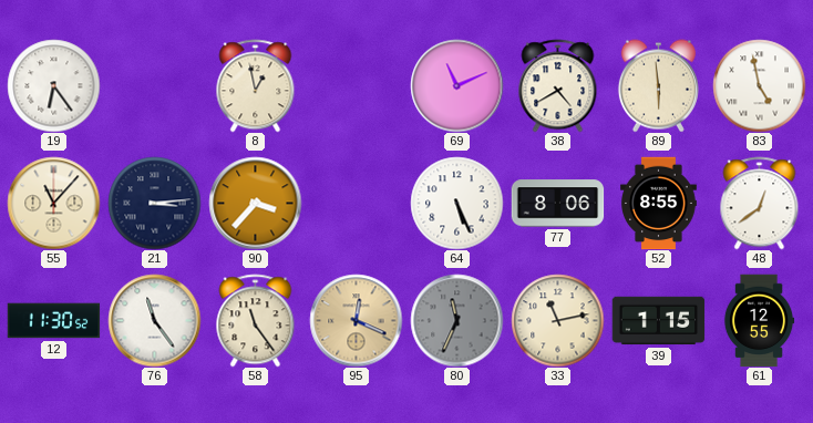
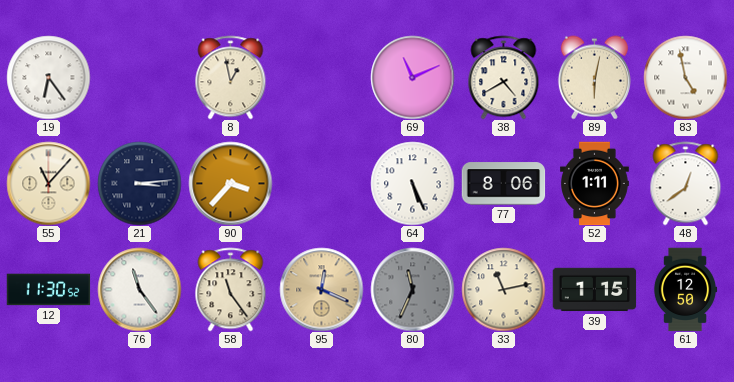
89: 5:59 -> 6:02 (594, 77)
52: 8:55 -> 1:11 (595, 183)
61: 12:55 -> 12:50 (685, 289)
